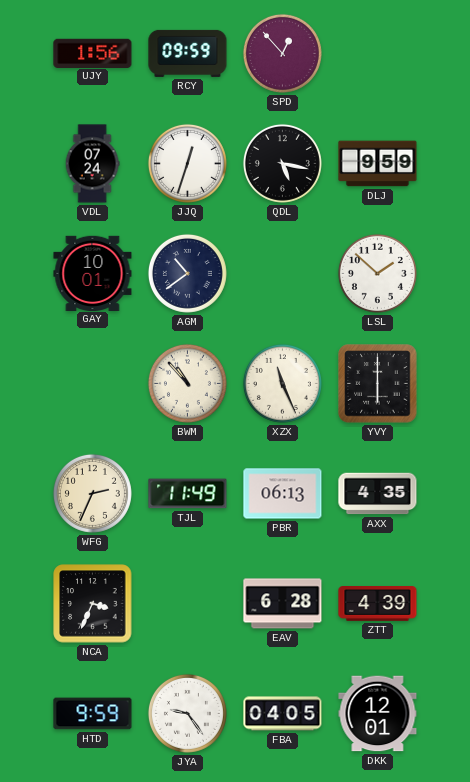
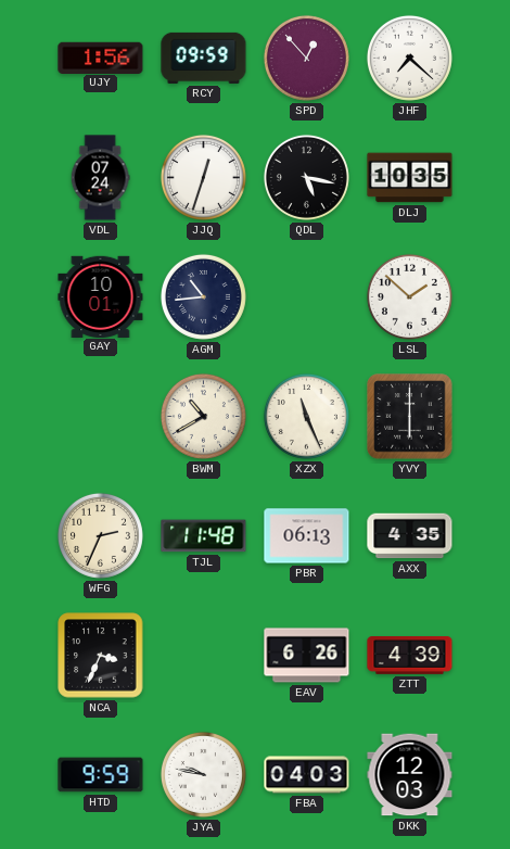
JHF: none -> 7:22 (409, 58)
DLJ: 9:59 -> 10:35 (410, 178)
AGM: 10:39 -> 10:44 (203, 296)
BWM: 10:53 -> 10:40 (203, 416)
TJL: 11:49 -> 11:48 (204, 536)
EAV: 6:28 -> 6:26 (307, 656)
JYA: 9:24 -> 9:47 (203, 774)
FBA: 04:05 -> 04:03 (307, 775)
DKK: 12:01 -> 12:03 (410, 775)
